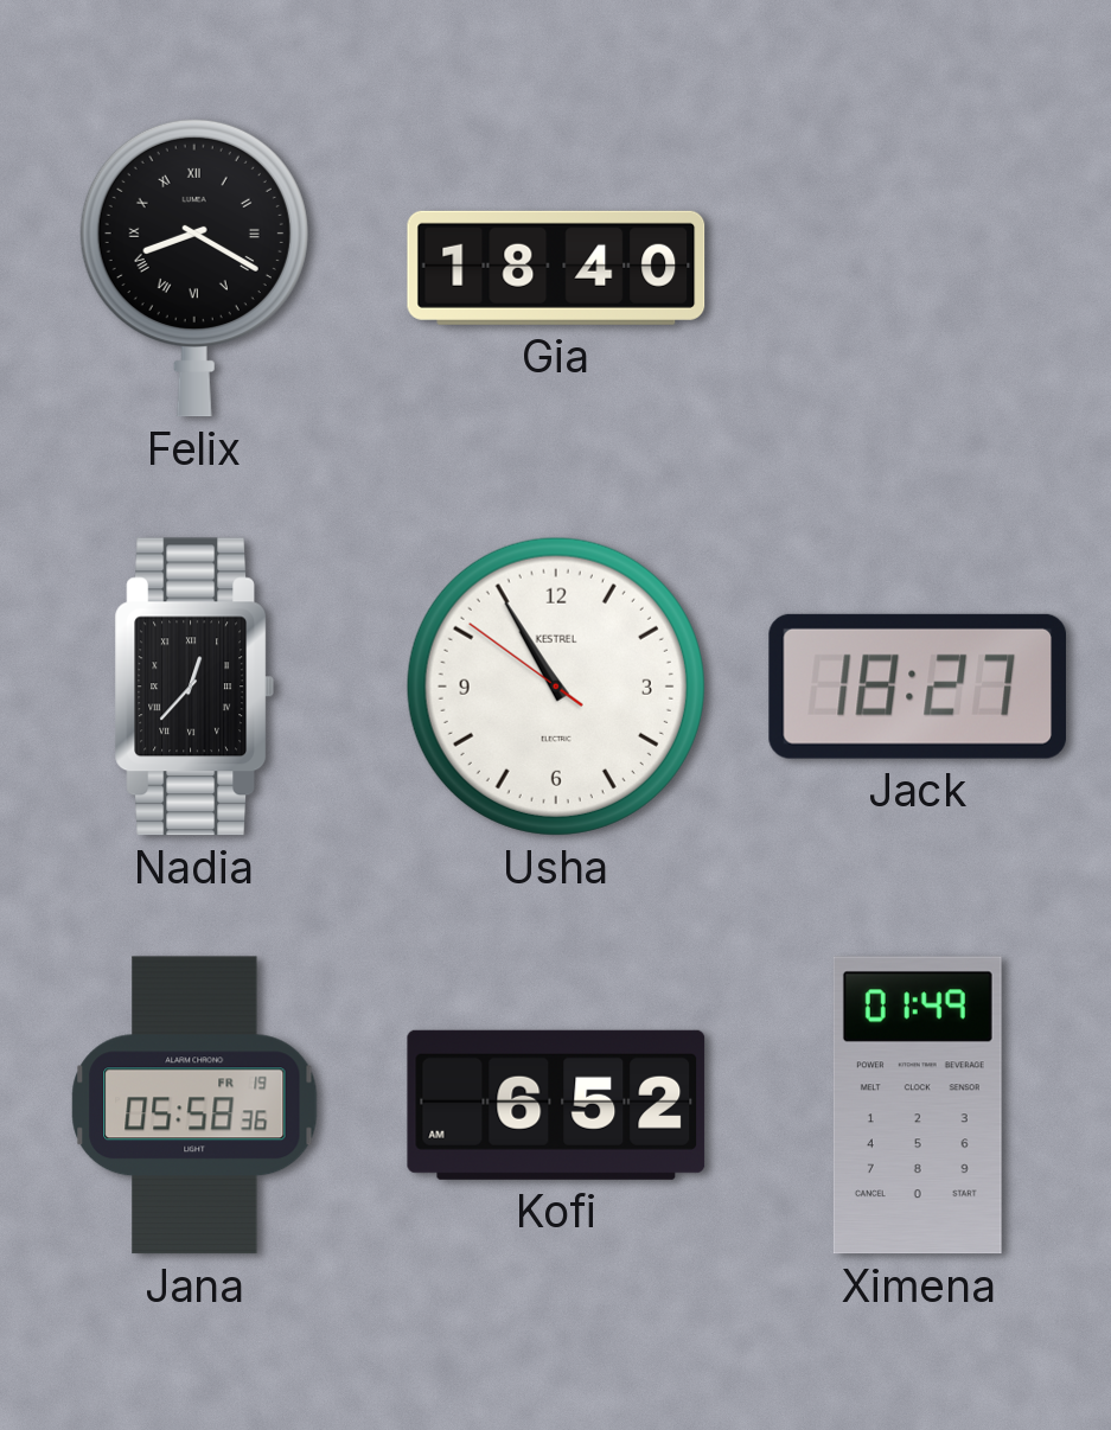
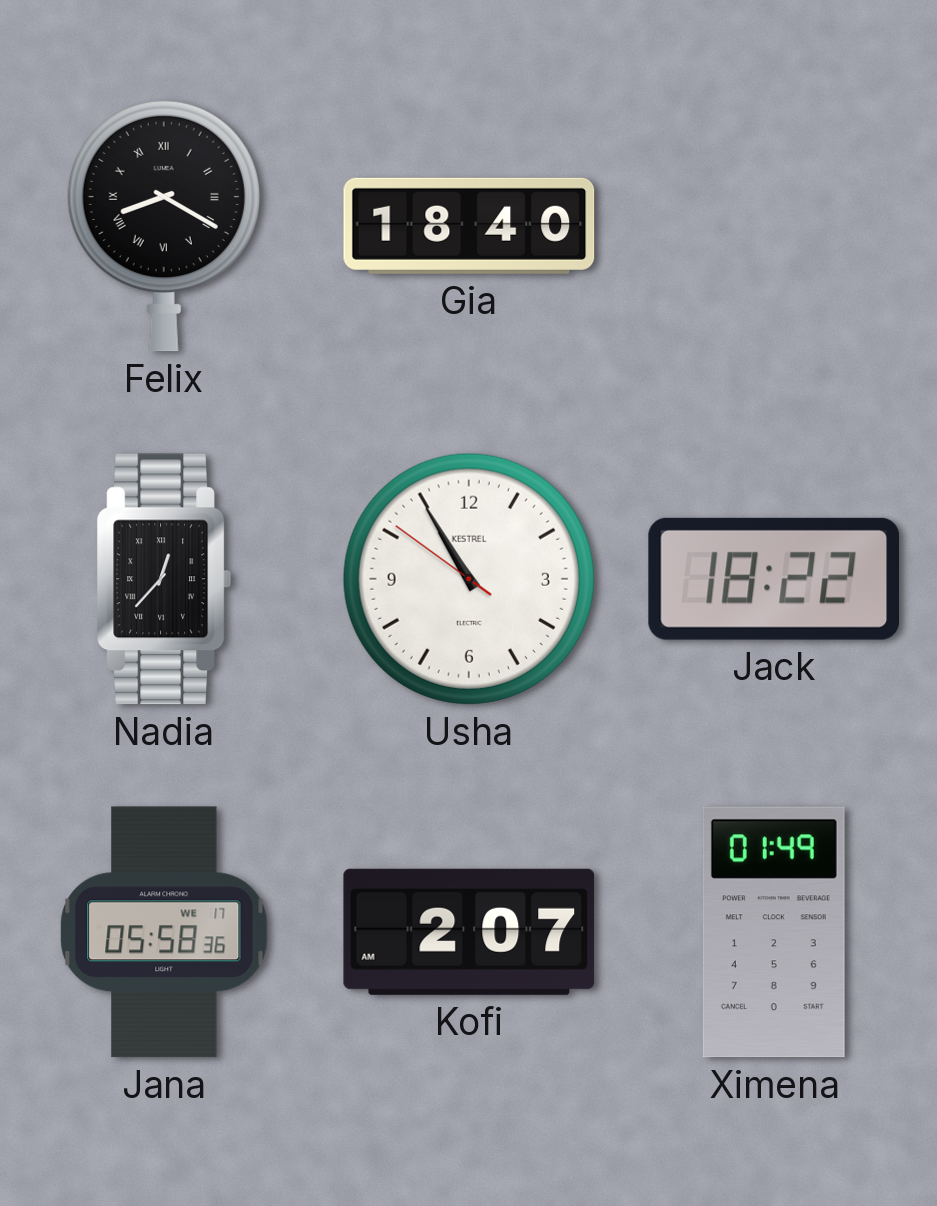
Jack: 18:27 -> 18:22 (774, 579)
Jana date: FR 19 -> WE 17 (164, 932)
Kofi: 6:52 -> 2:07 (469, 932)
